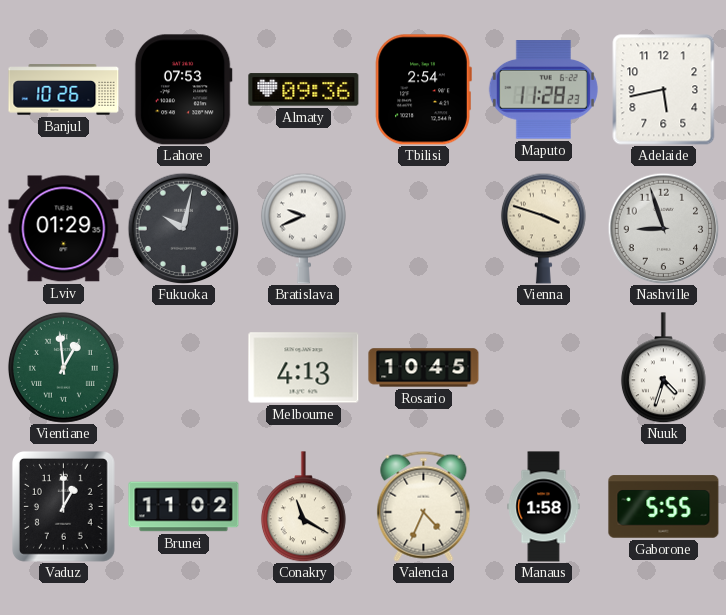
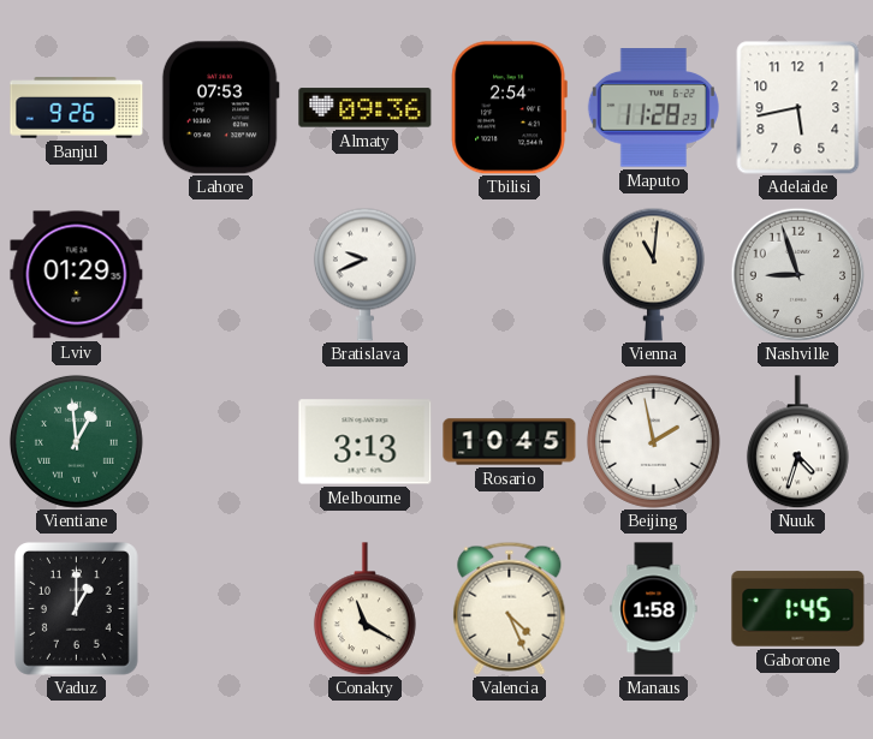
Banjul: 10:26 -> 9:26 (77, 108)
Fukuoka: 10:02 -> none (183, 228)
Vienna: 3:48 -> 11:01 (653, 274)
Melbourne: 4:13 -> 3:13 (366, 442)
Beijing: none -> 1:58 (653, 441)
Brunei: 11:02 -> none (184, 507)
Valencia: 4:34 -> 4:26 (510, 608)
Gaborone: 5:55 -> 1:45 (798, 609)
